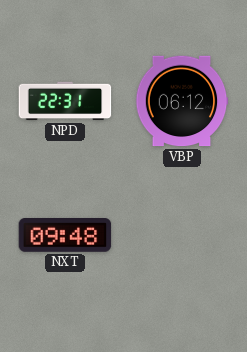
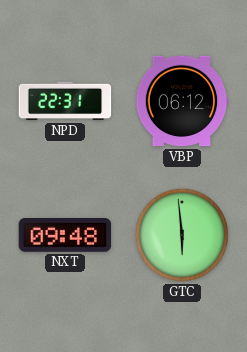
GTC: none -> 5:59 (182, 235)
